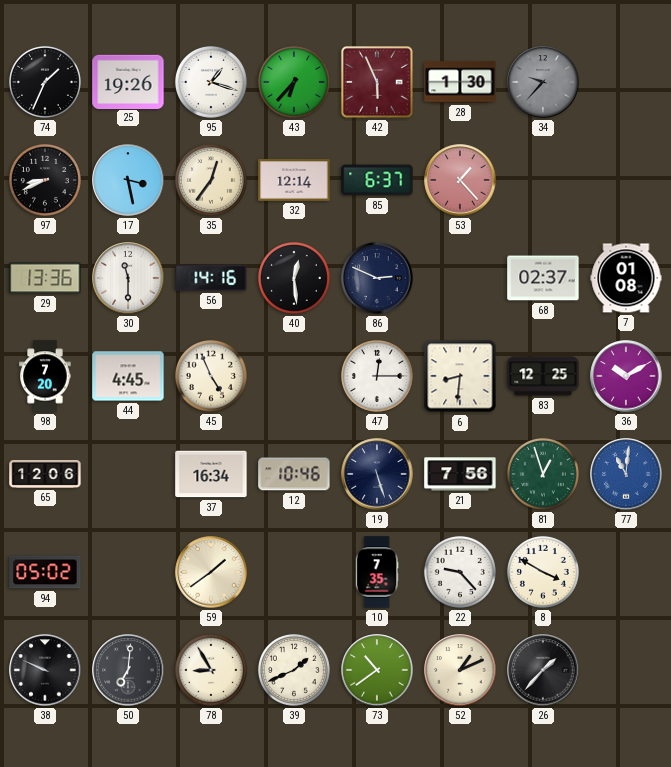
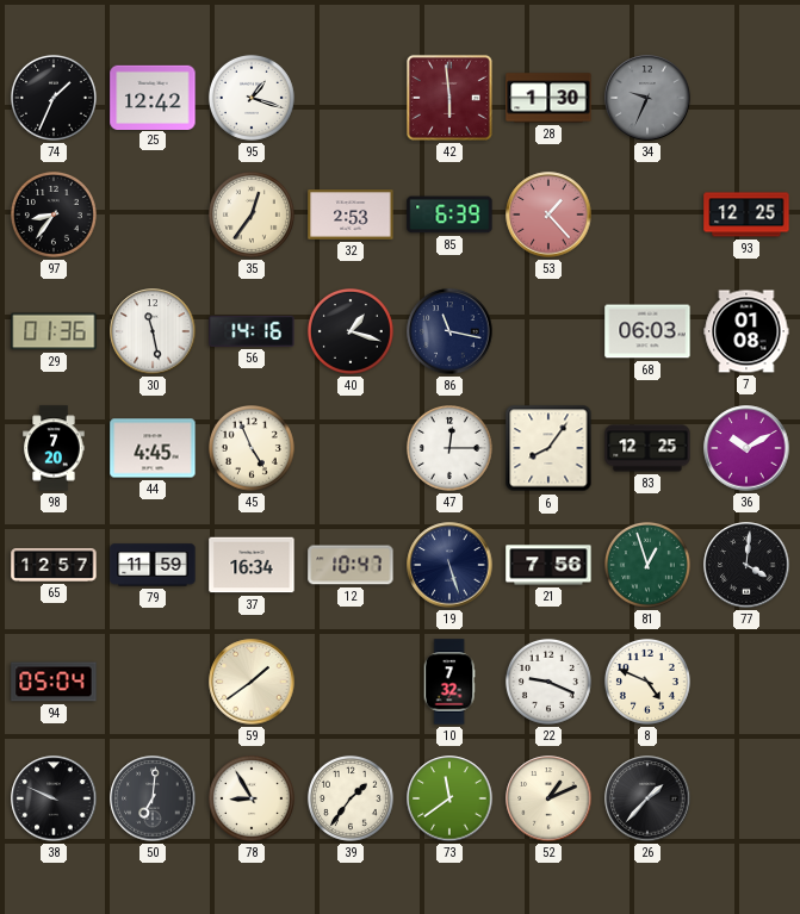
25: 19:26 -> 12:42 (153, 97)
43: 6:37 -> none (294, 82)
42: 5:56 -> 5:59 (449, 98)
34: 9:37 -> 9:34 (647, 98)
97: 8:41 -> 8:36 (54, 214)
17: 3:28 -> none (128, 180)
32: 12:14 -> 2:53 (351, 214)
85: 6:37 -> 6:39 (449, 214)
93: none -> 12:25 (746, 214)
29: 13:36 -> 01:36 (54, 331)
30: 11:30 -> 11:28 (153, 331)
40: 12:29 -> 1:18 (351, 331)
86: 2:49 -> 11:17 (449, 331)
68: 02:37 -> 06:03 (647, 331)
6: 8:31 -> 8:06 (548, 448)
65: 12:06 -> 12:57 (54, 565)
79: none -> 11:59 (153, 565)
12: 10:46 -> 10:47 (351, 565)
77: 11:01 -> 4:01 (746, 565)
77 dial: blue -> black (746, 565)
94: 05:02 -> 05:04 (54, 682)
10: 7:35 -> 7:32 (449, 682)
22: 9:23 -> 9:19 (548, 682)
8: 3:50 -> 4:49 (647, 682)
39: 1:41 -> 1:36 (351, 798)
73: 10:39 -> 11:39 (449, 798)
